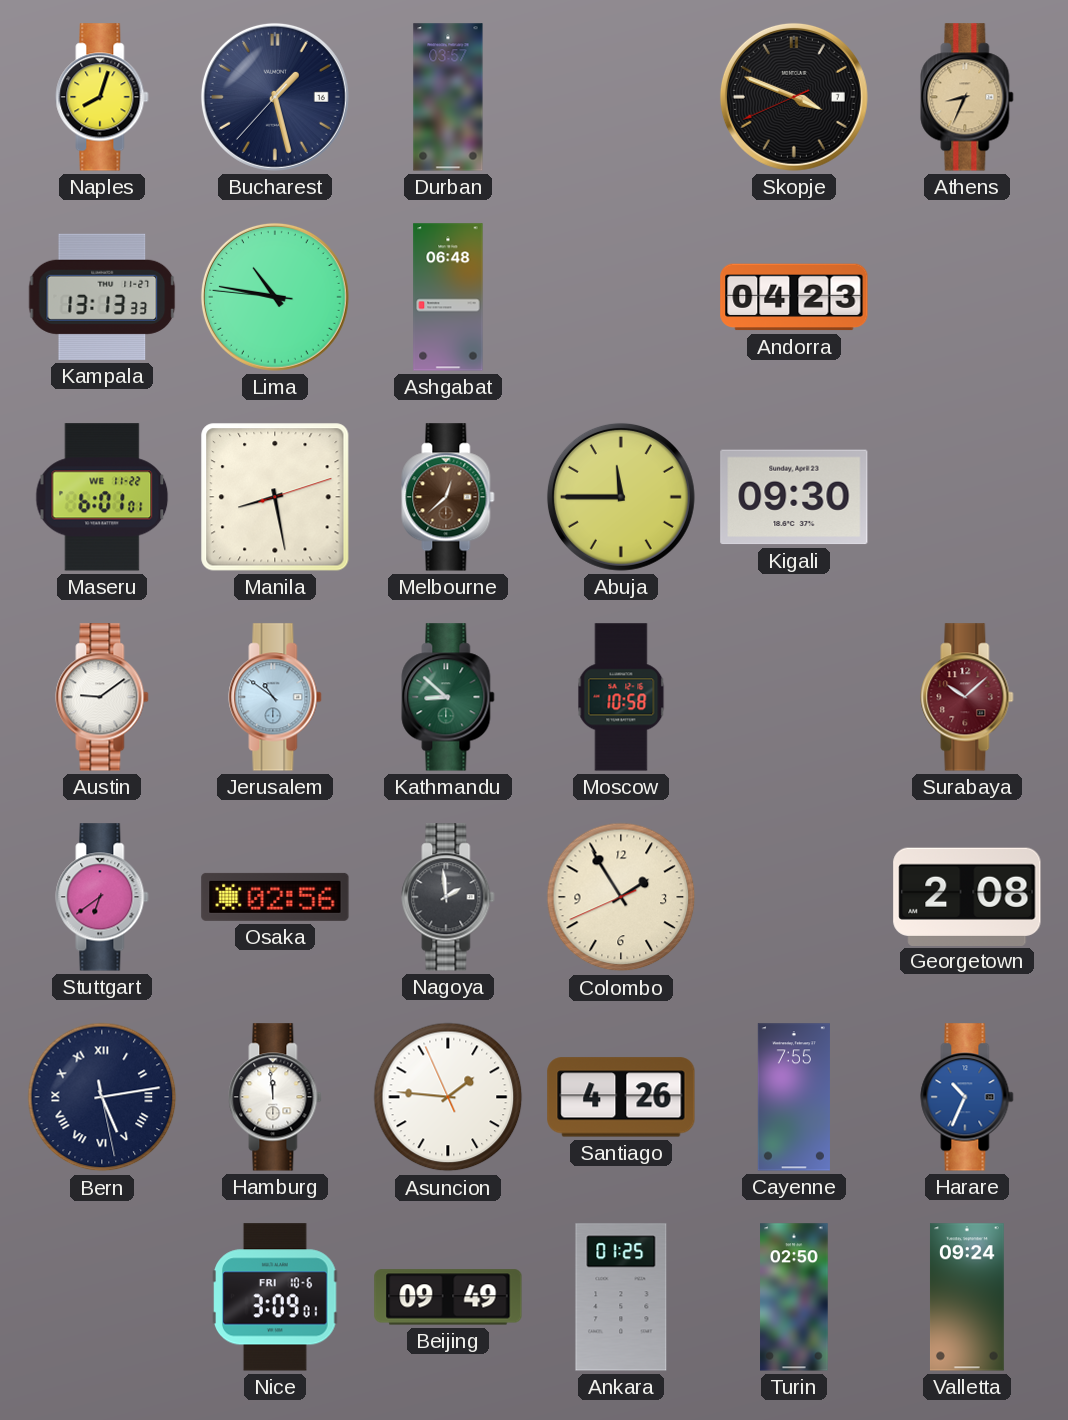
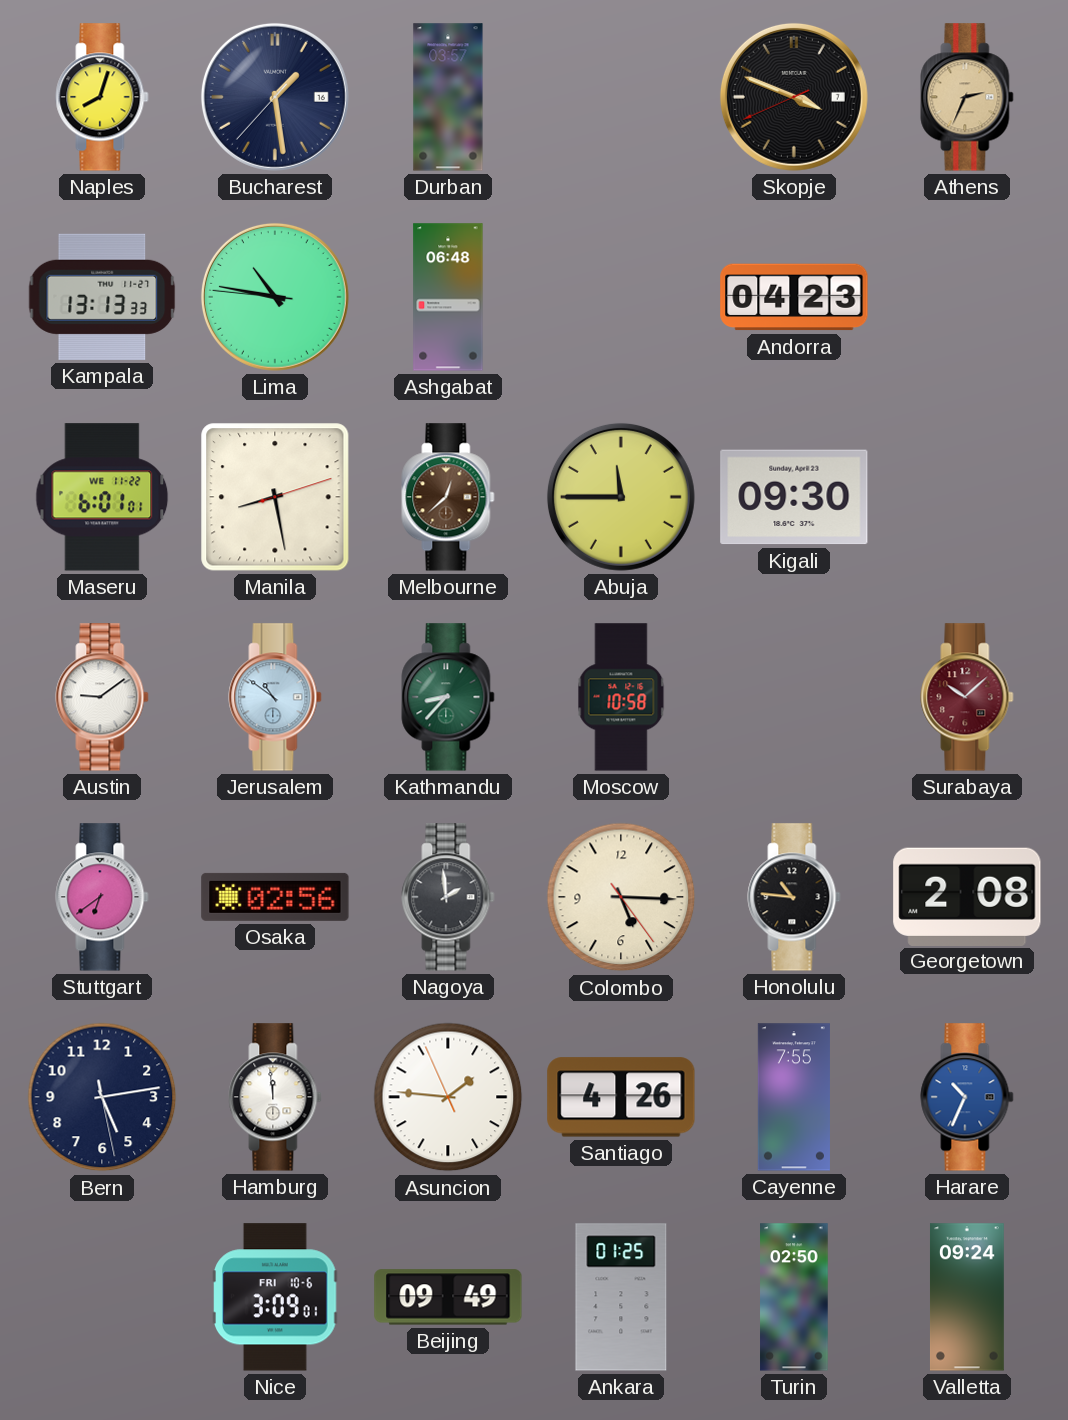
Bucharest: 1:27 -> 1:28 (275, 97)
Athens: 8:34 -> 2:34 (967, 97)
Kathmandu: 8:52 -> 8:37 (448, 697)
Colombo: 1:54 -> 5:15 (621, 897)
Honolulu: none -> 10:46 (794, 897)
Bern numerals: Roman -> Arabic (102, 1097)
